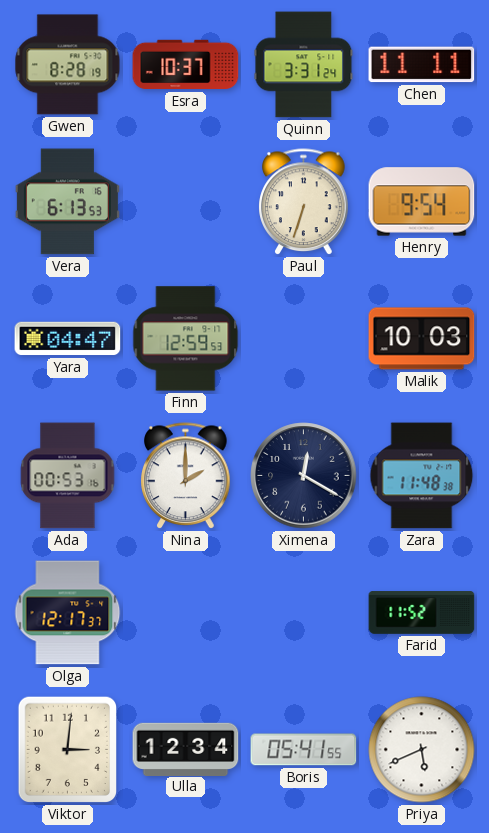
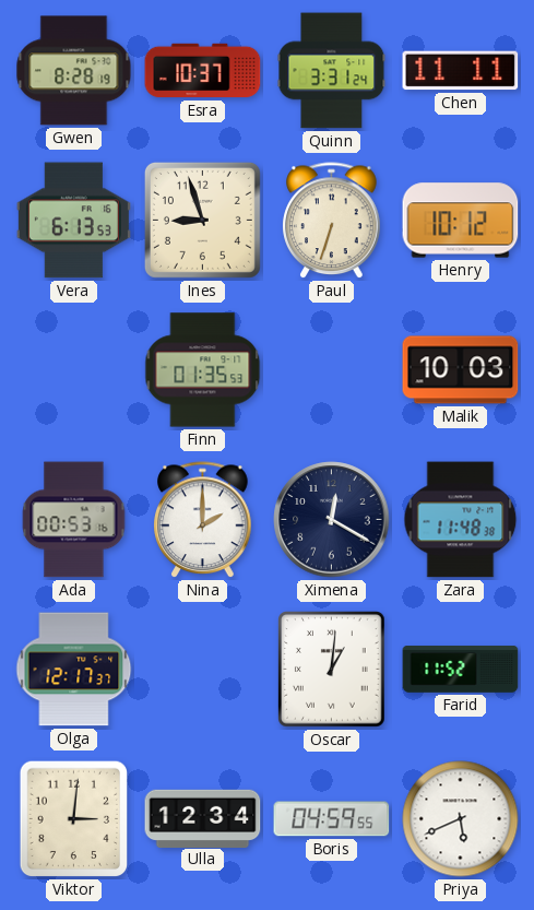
Ines: none -> 8:57 (202, 220)
Henry: 9:54 -> 10:12 (461, 221)
Yara: 04:47 -> none (68, 339)
Finn: 12:59 -> 01:35 (203, 370)
Oscar: none -> 1:01 (332, 670)
Boris: 05:41 -> 04:59 (332, 819)
